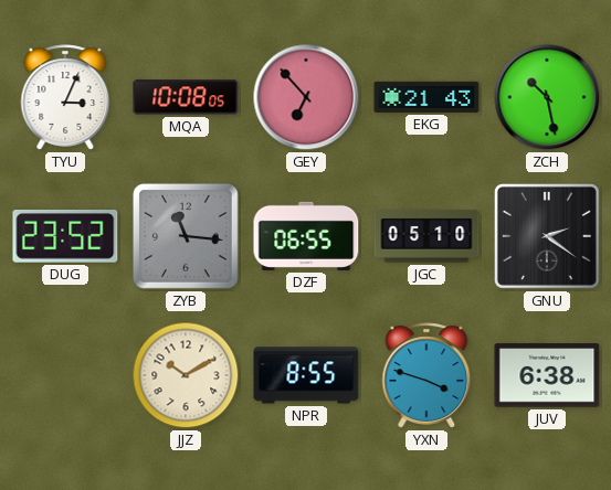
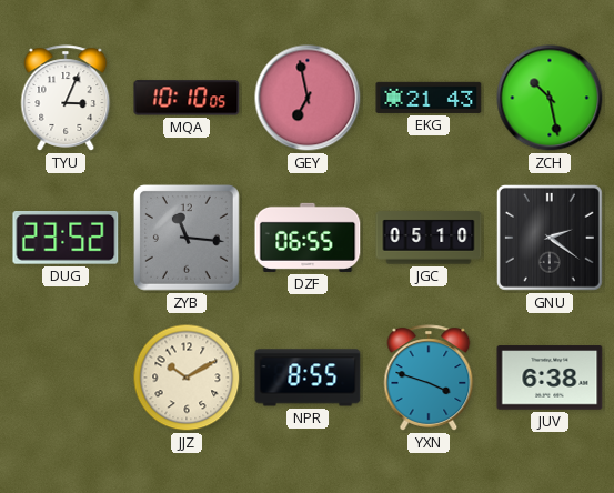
MQA: 10:08 -> 10:10 (187, 98)
GEY: 6:53 -> 6:58 (308, 98)
